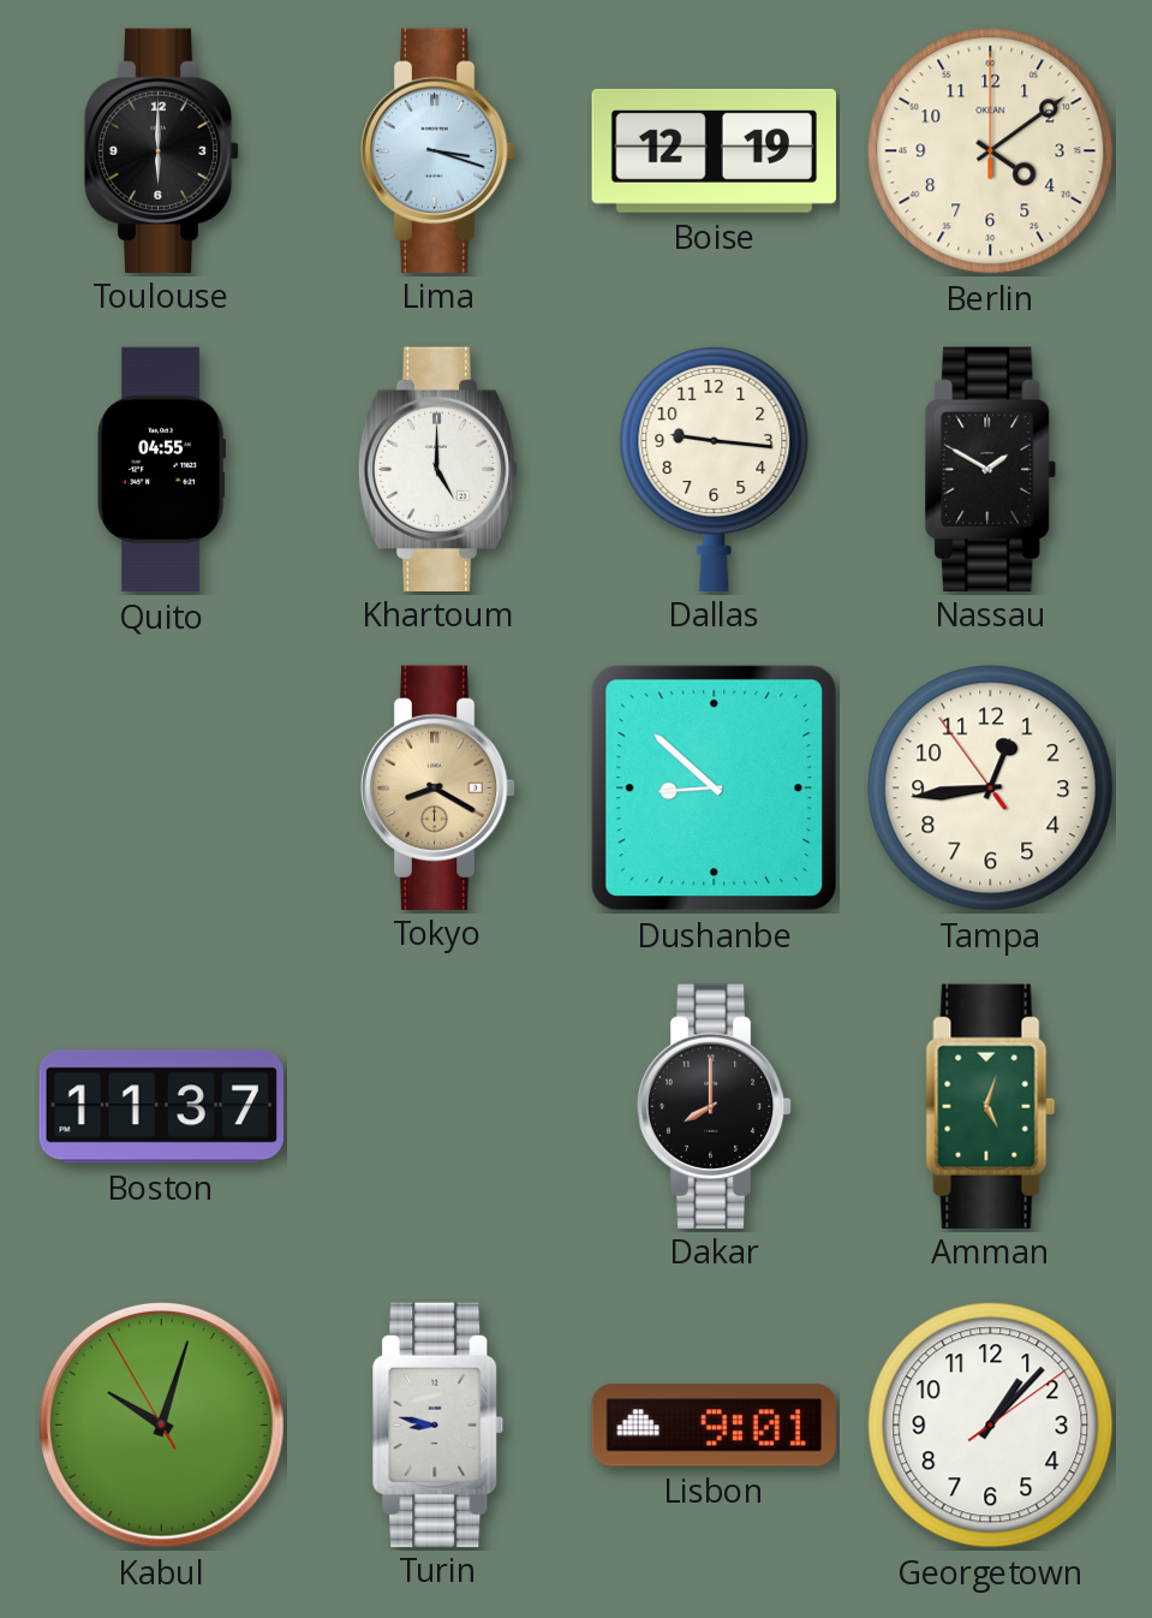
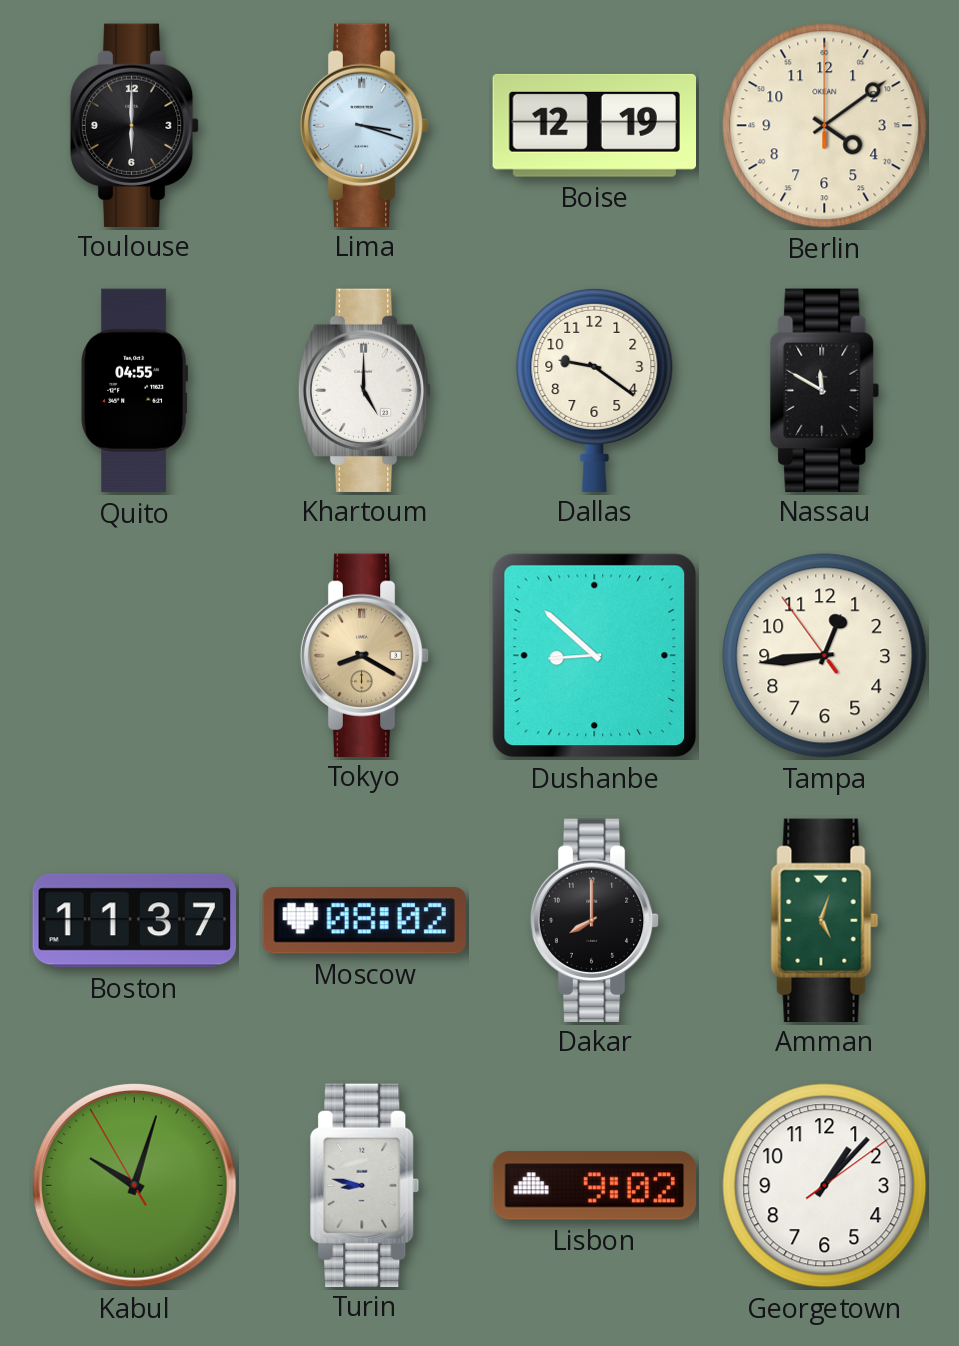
Dallas: 9:16 -> 9:21 (595, 389)
Nassau: 1:50 -> 11:50 (825, 390)
Moscow: none -> 08:02 (364, 921)
Lisbon: 9:01 -> 9:02 (594, 1186)
